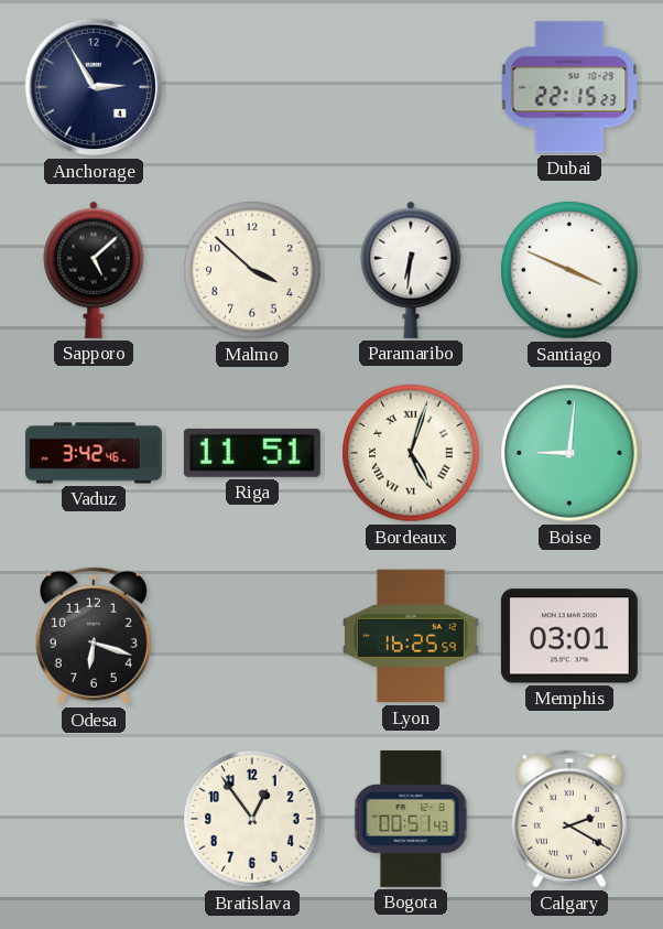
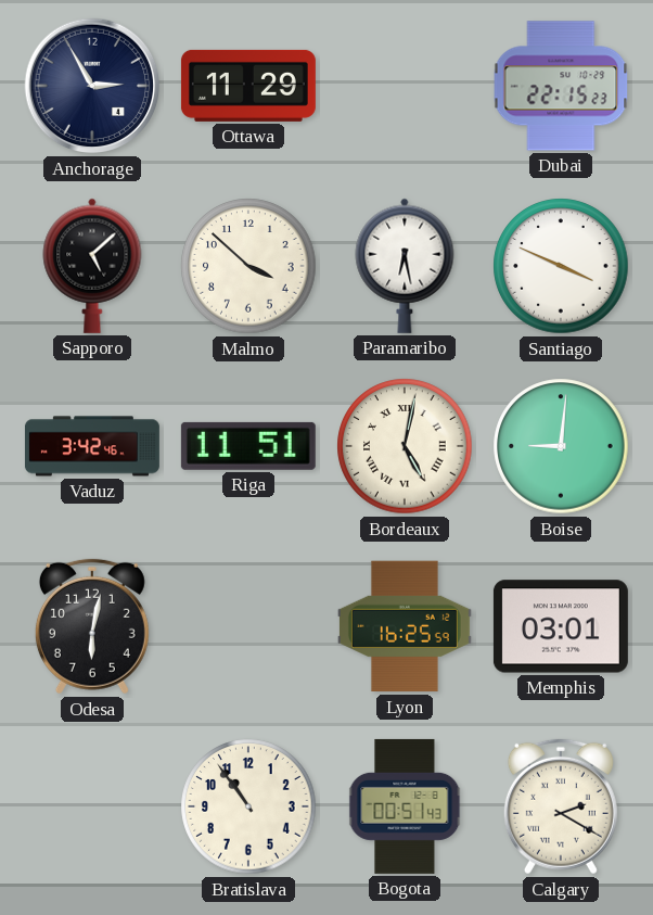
Ottawa: none -> 11:29 (248, 86)
Paramaribo: 6:31 -> 6:28 (405, 266)
Bordeaux: 5:03 -> 5:02 (405, 446)
Odesa: 6:18 -> 6:02 (92, 626)
Bratislava: 12:54 -> 10:54 (248, 806)
